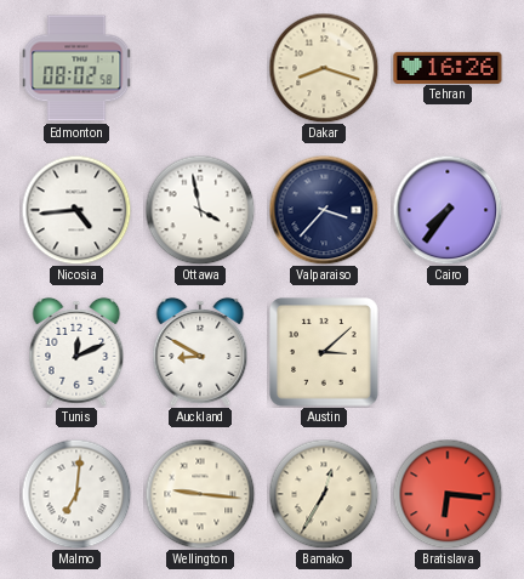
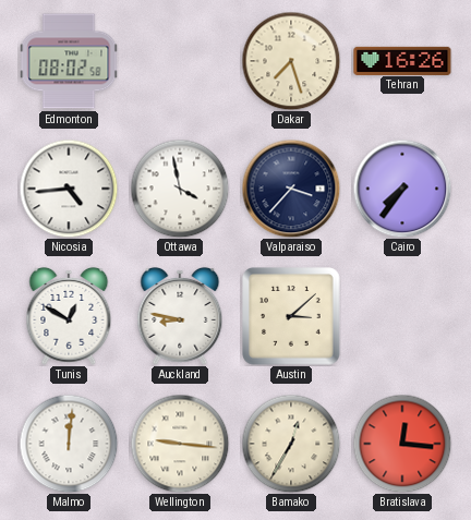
Dakar: 8:18 -> 7:27 (291, 61)
Tunis: 12:11 -> 12:50 (69, 316)
Auckland: 8:50 -> 8:47 (180, 316)
Malmo: 7:01 -> 12:01 (69, 444)
Bratislava: 6:16 -> 12:16 (402, 444)
